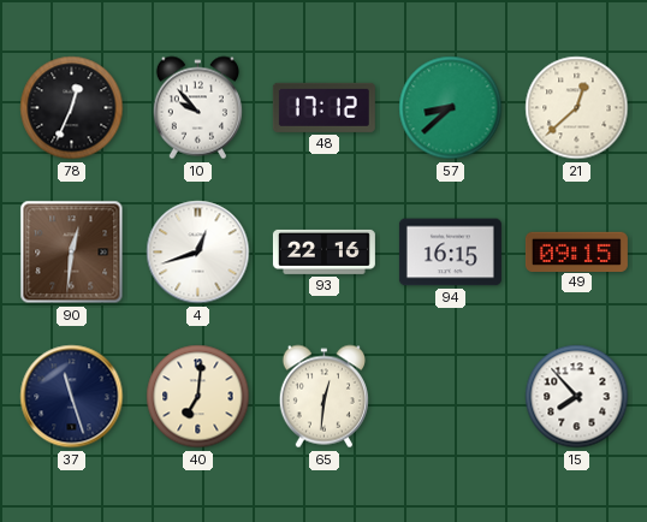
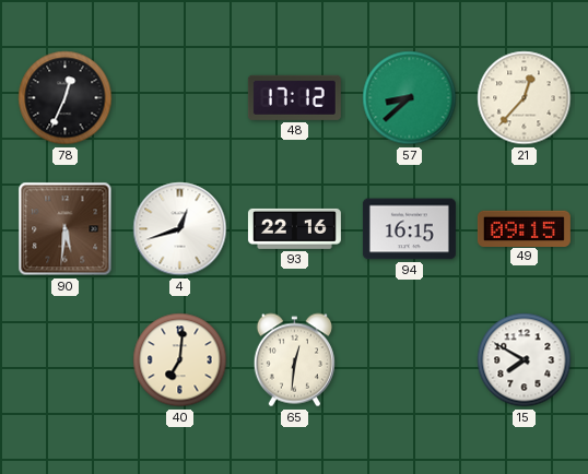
10: 9:53 -> none (197, 108)
21: 12:38 -> 12:37 (525, 98)
90: 12:31 -> 5:31 (66, 229)
37: 11:27 -> none (72, 397)
15: 7:53 -> 7:50 (525, 360)
